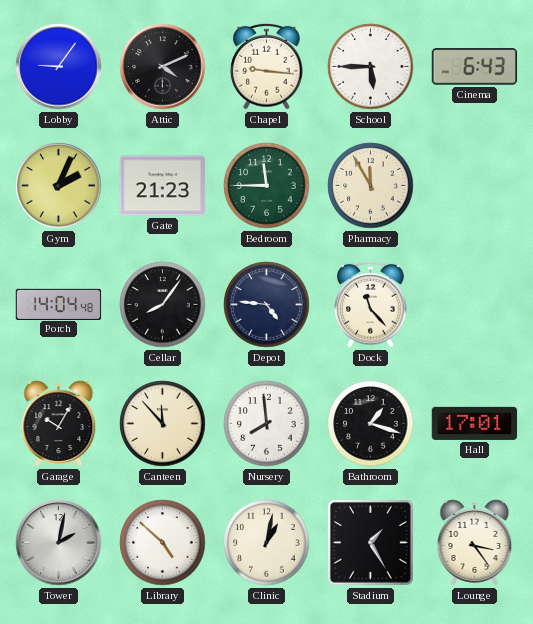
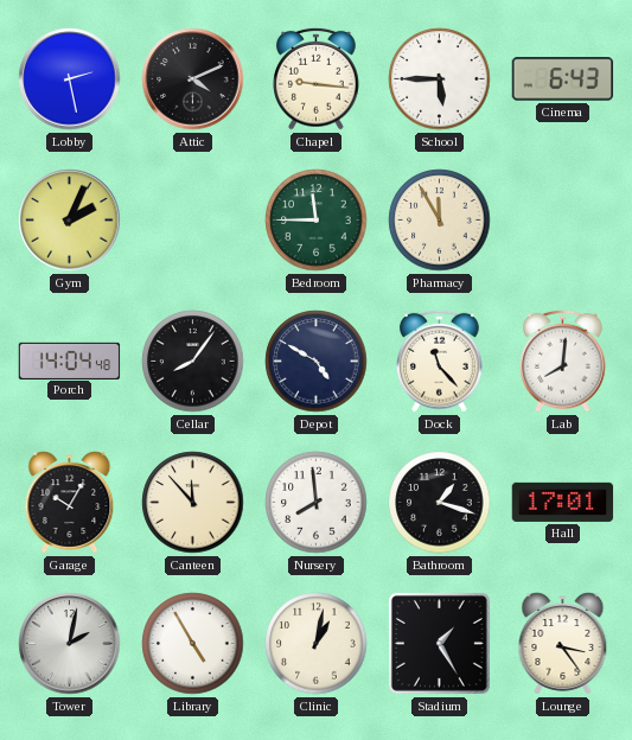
Lobby: 9:06 -> 2:28 (70, 79)
Gate: 21:23 -> none (163, 186)
Depot: 4:46 -> 4:50 (317, 362)
Lab: none -> 8:01 (563, 361)
Library: 4:52 -> 4:55 (193, 644)
